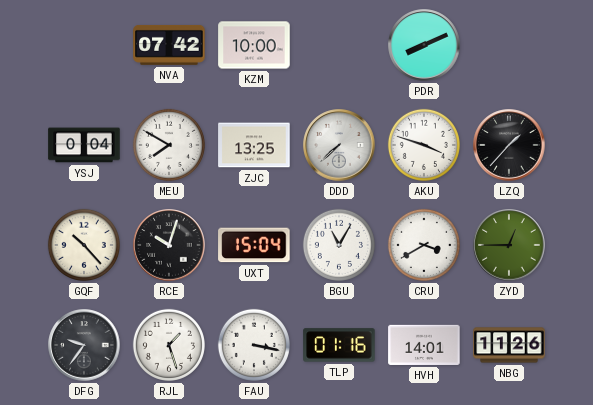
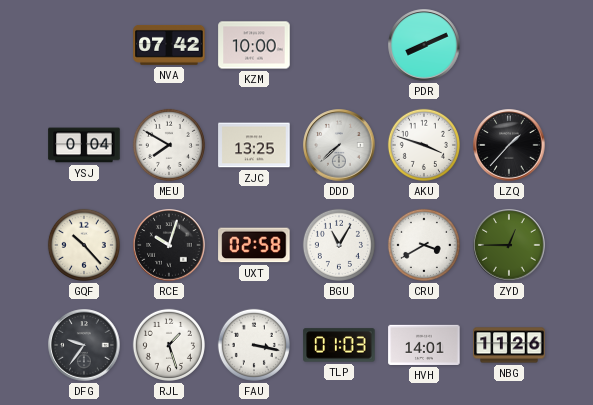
UXT: 15:04 -> 02:58 (254, 245)
TLP: 01:16 -> 01:03 (339, 345)
